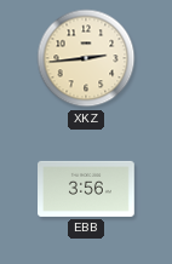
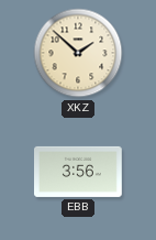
XKZ: 2:44 -> 1:52 (78, 53)
